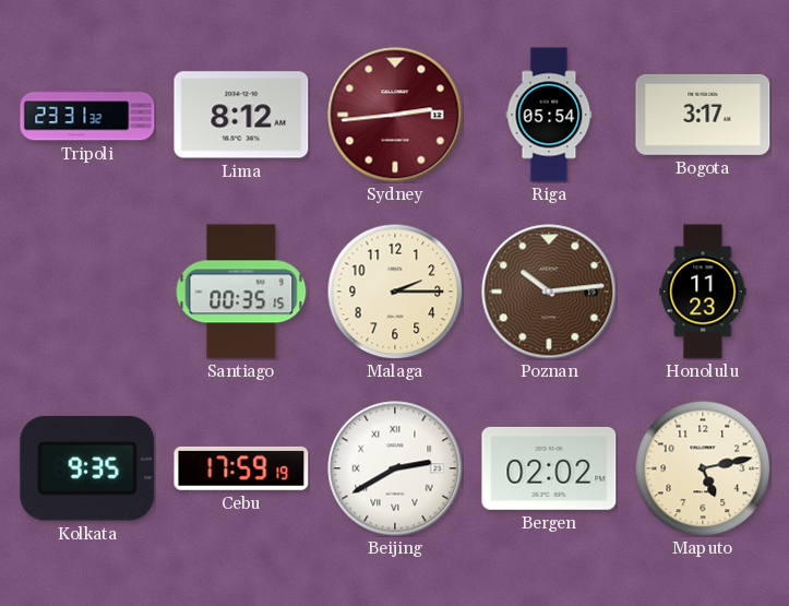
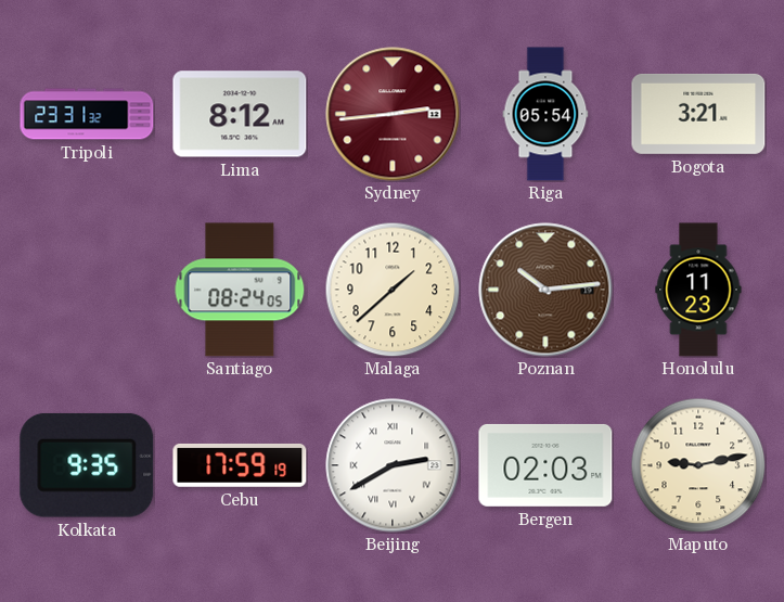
Bogota: 3:17 -> 3:21 (698, 114)
Santiago: 00:35 -> 08:24 (240, 290)
Malaga: 2:15 -> 1:38 (393, 290)
Bergen: 02:02 -> 02:03 (545, 465)
Maputo: 5:13 -> 9:13 (698, 465)
